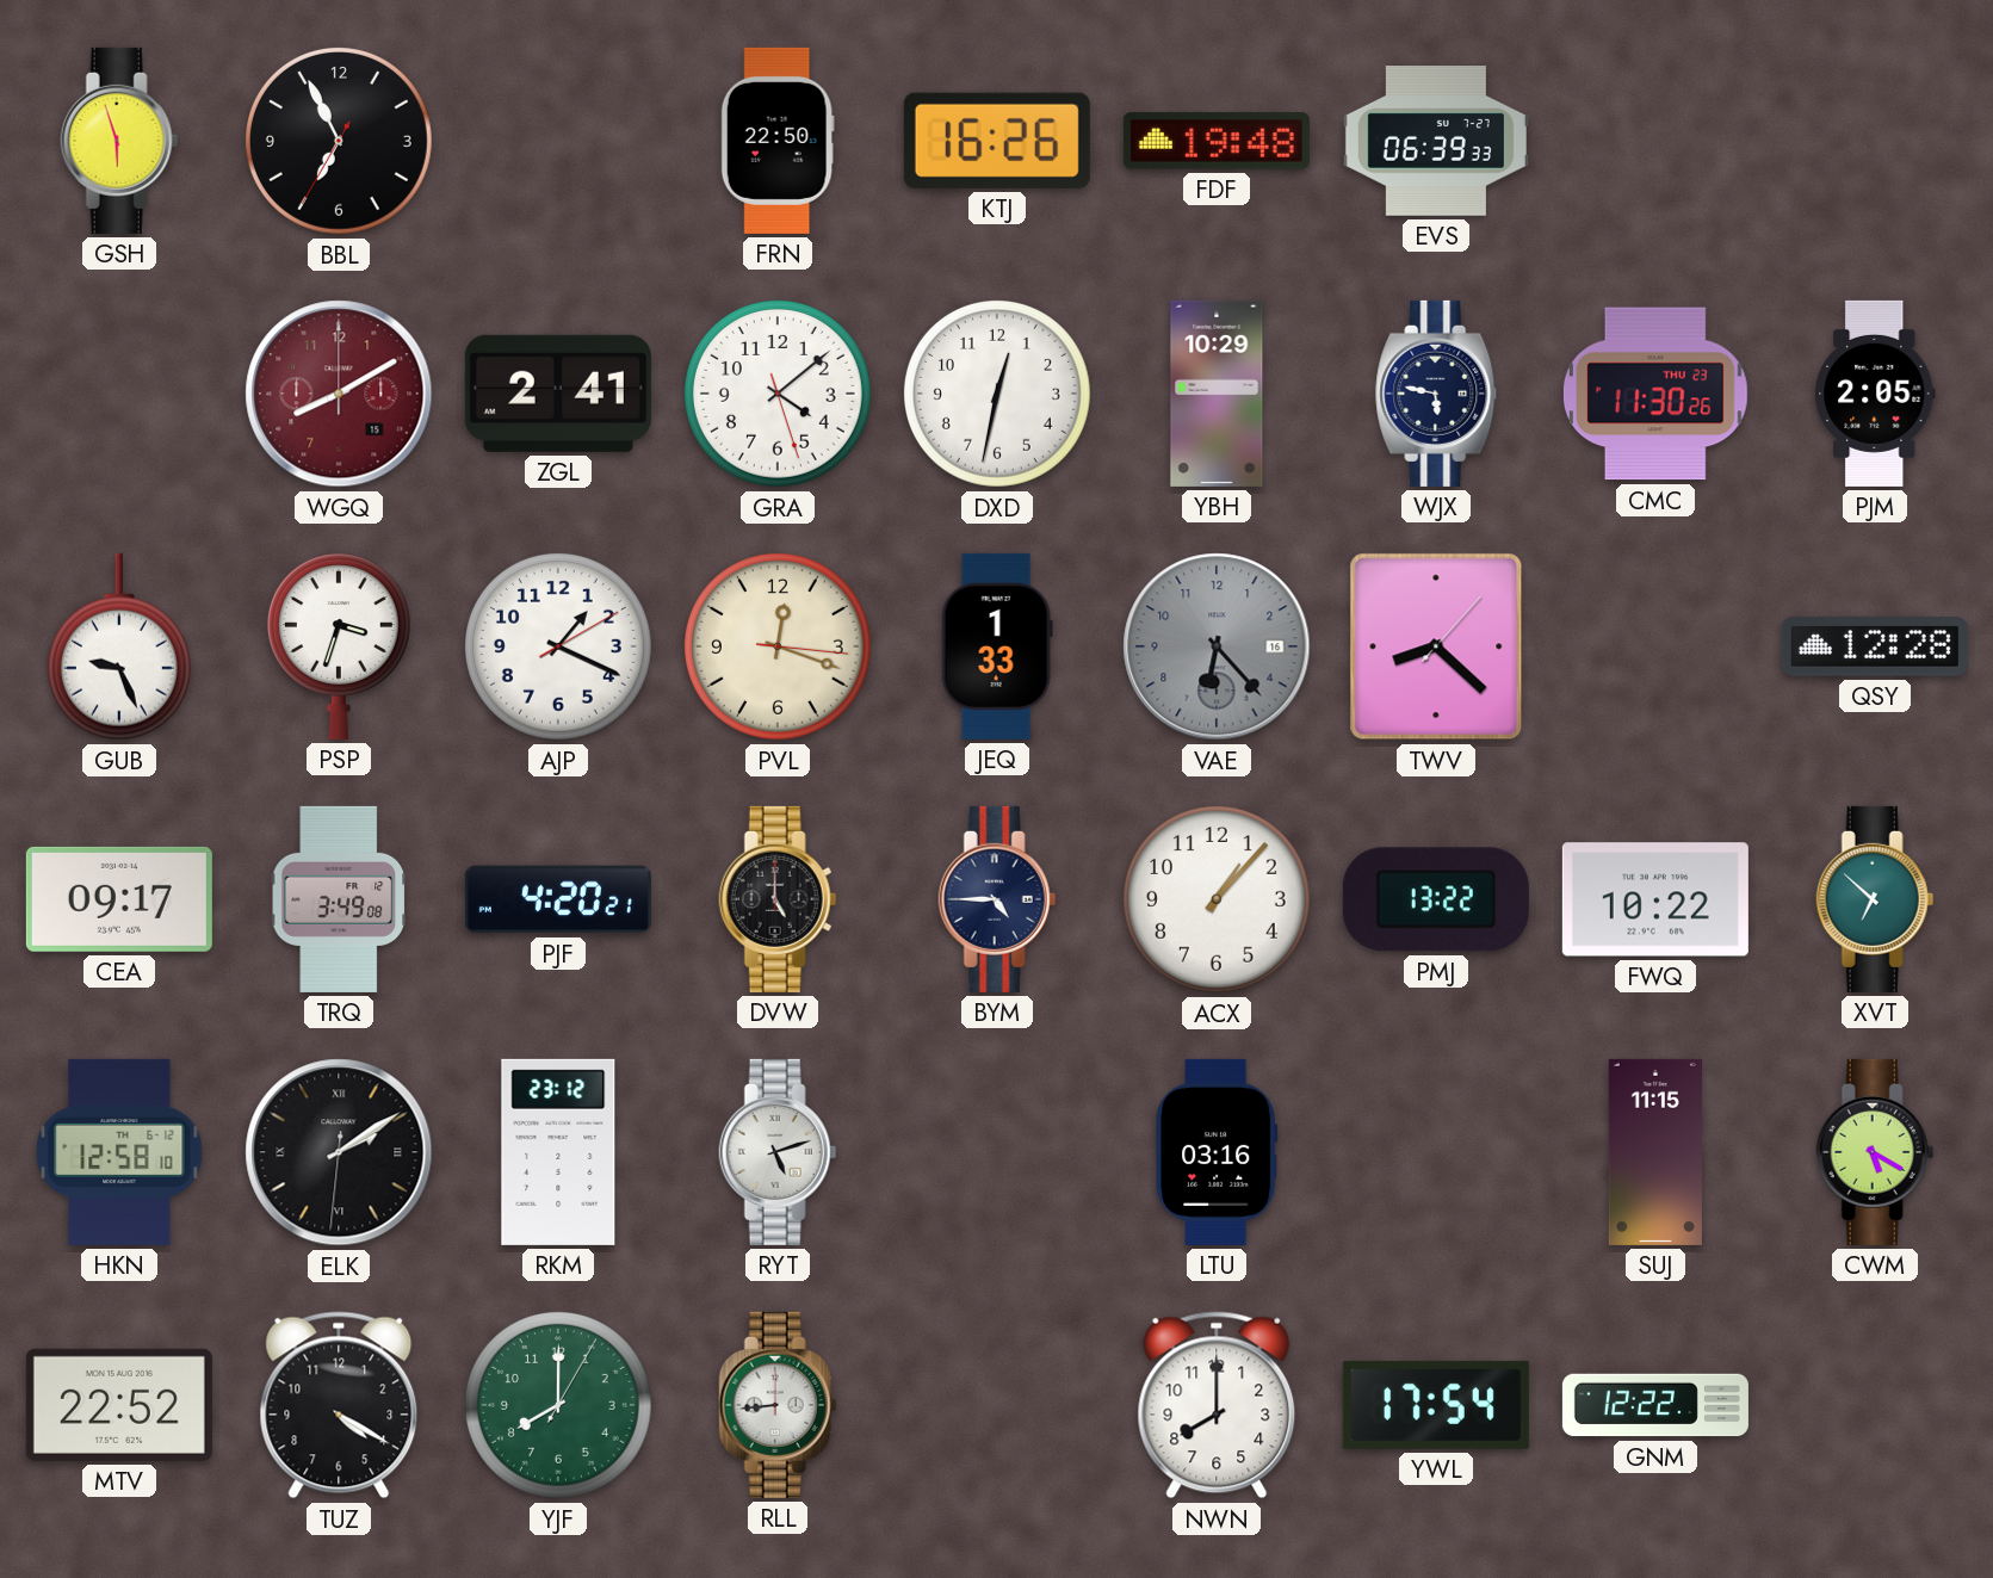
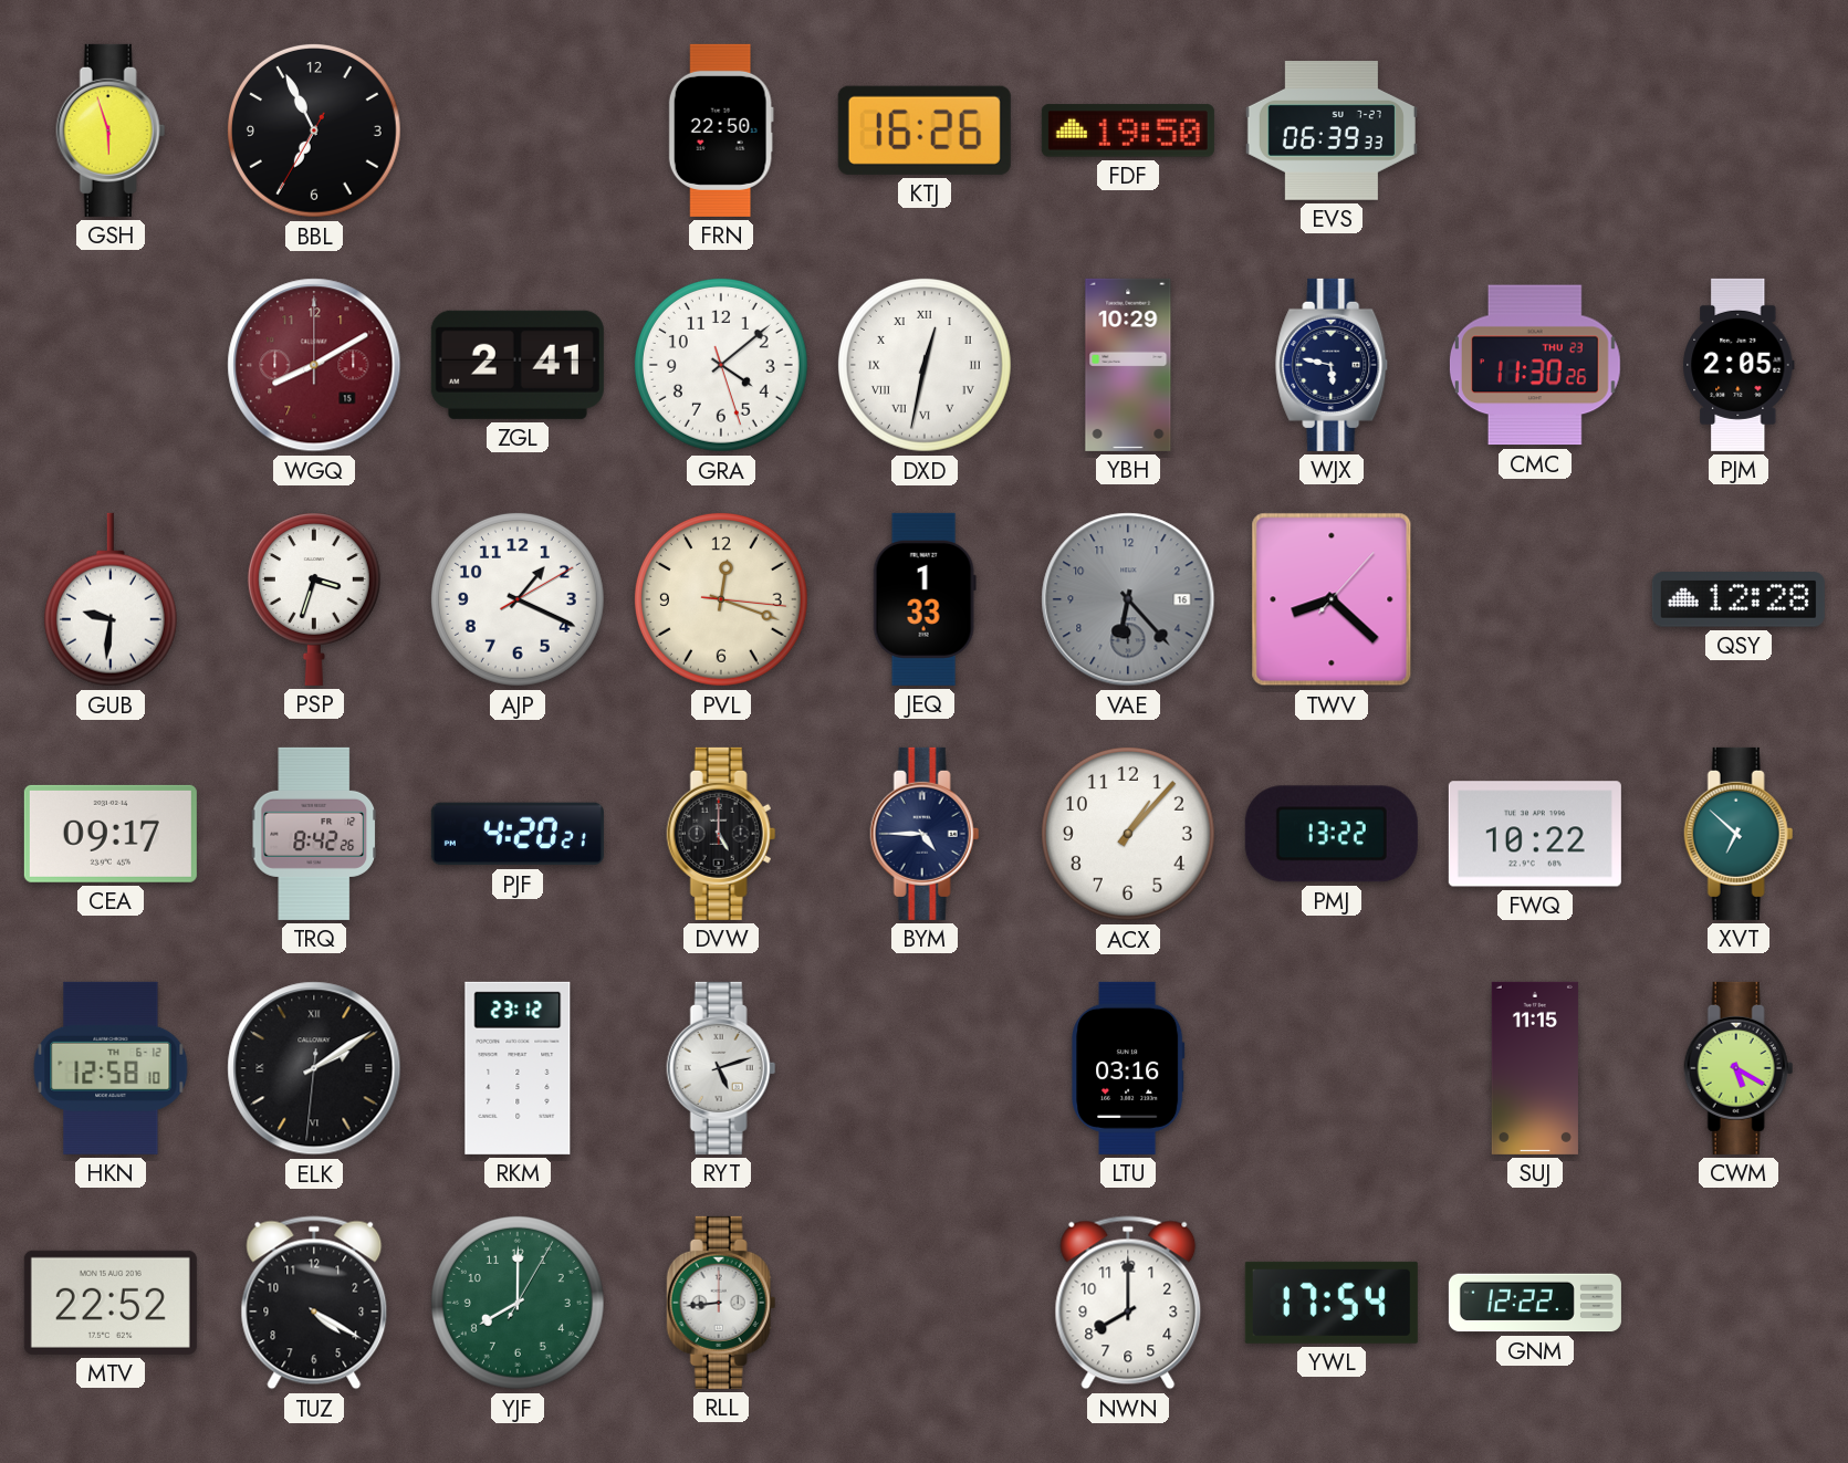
FDF: 19:48 -> 19:50 (1128, 130)
DXD numerals: Arabic -> Roman (925, 365)
GUB: 9:26 -> 9:31 (111, 599)
TRQ: 3:49 -> 8:42 (313, 834)
